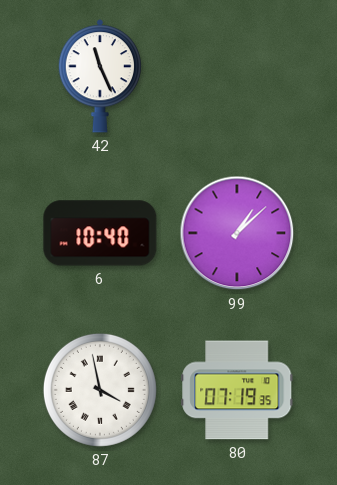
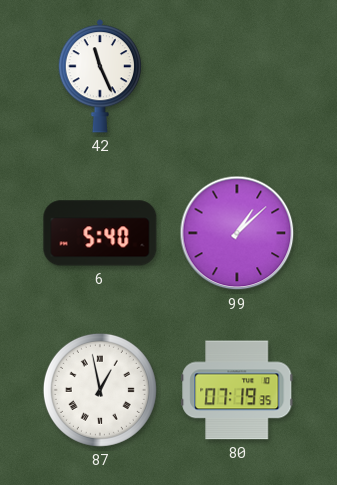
6: 10:40 -> 5:40 (100, 233)
87: 3:58 -> 12:58 (100, 390)
